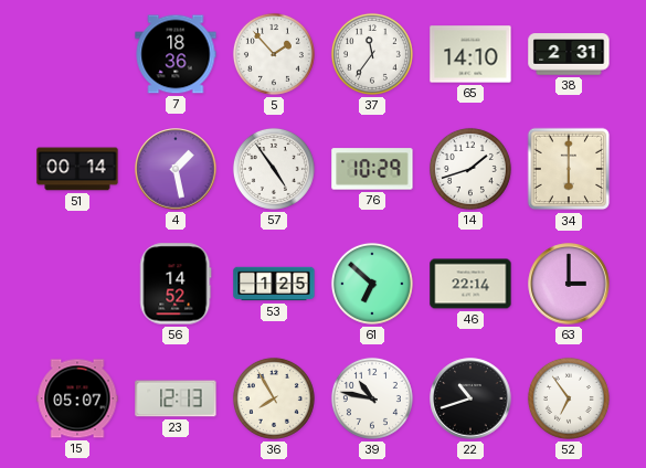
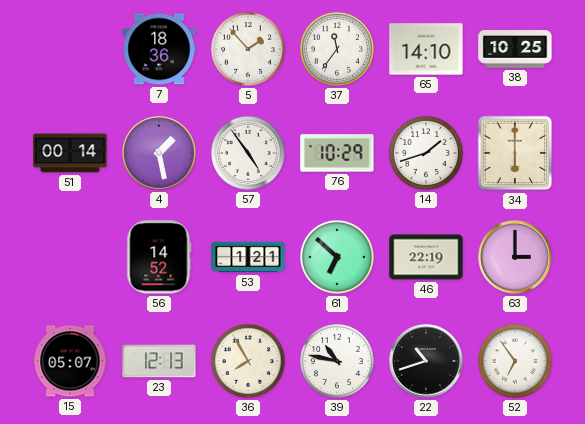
38: 2:31 -> 10:25 (515, 49)
53: 1:25 -> 1:21 (248, 257)
46: 22:14 -> 22:19 (426, 257)
